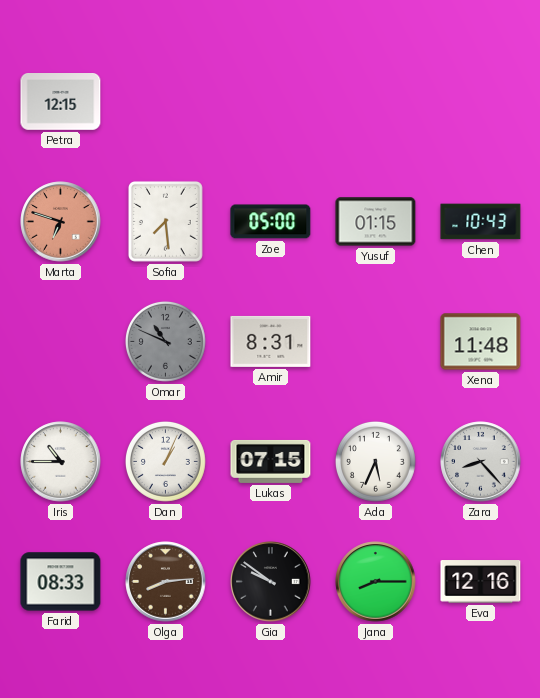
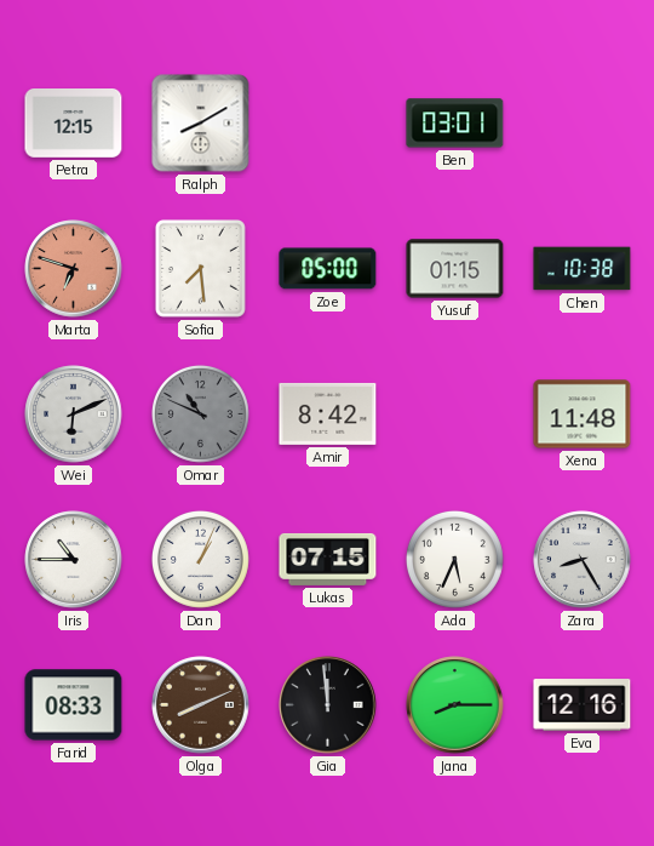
Ralph: none -> 8:10 (201, 124)
Ben: none -> 03:01 (455, 124)
Chen: 10:43 -> 10:38 (583, 269)
Wei: none -> 6:11 (74, 415)
Amir: 8:31 -> 8:42 (328, 413)
Zara: 8:23 -> 8:25 (583, 560)
Olga: 8:14 -> 8:11 (201, 705)
Gia: 9:51 -> 11:59 (328, 705)
